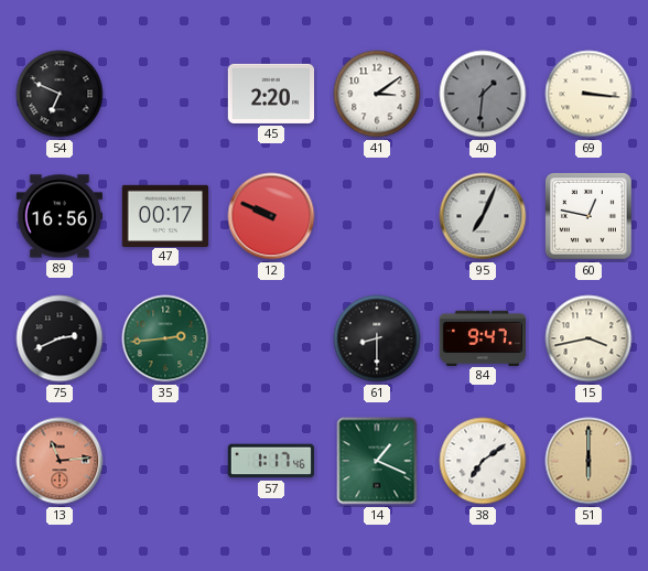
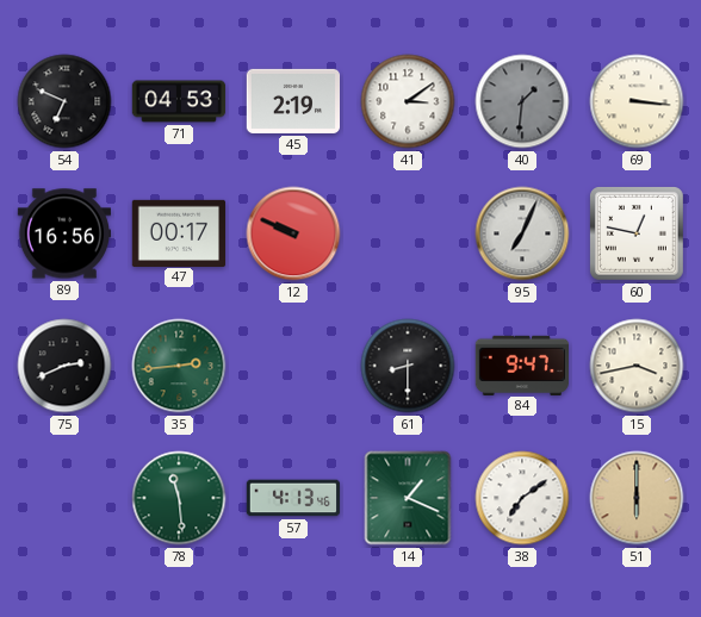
71: none -> 04:53 (179, 101)
45: 2:20 -> 2:19 (292, 101)
13: 11:14 -> none (60, 461)
78: none -> 11:29 (179, 498)
57: 1:17 -> 4:13 (293, 498)
